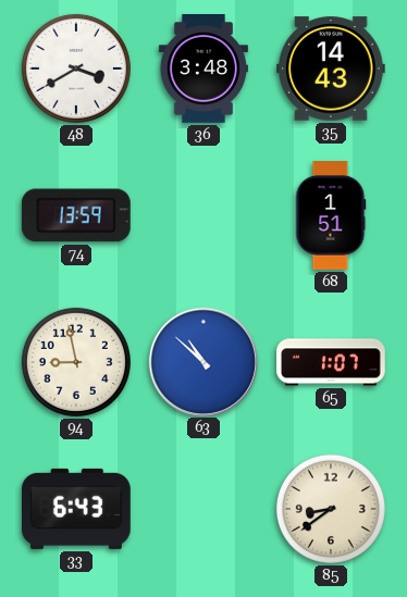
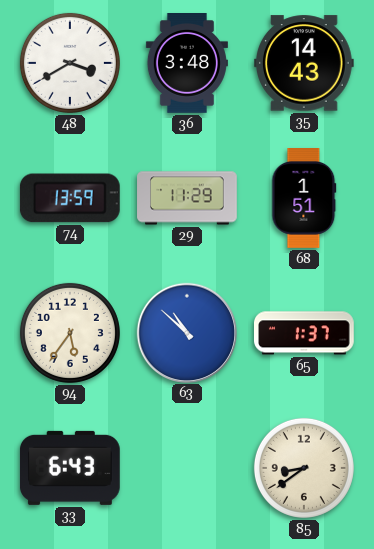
29: none -> 11:29 (187, 198)
94: 8:58 -> 5:36 (70, 333)
65: 1:07 -> 1:37 (305, 333)
